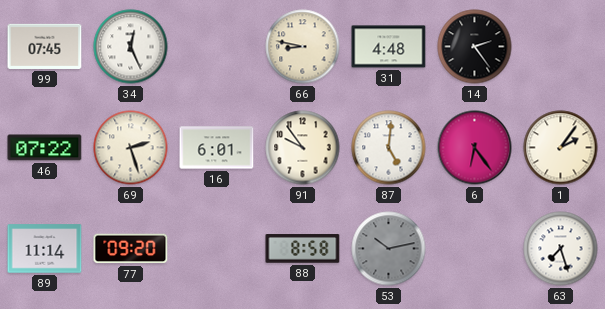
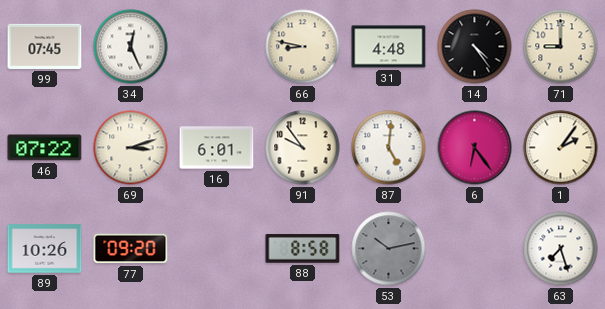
14: 2:24 -> 4:24 (475, 47)
71: none -> 9:00 (561, 47)
69: 2:27 -> 3:12 (131, 148)
89: 11:14 -> 10:26 (45, 249)
